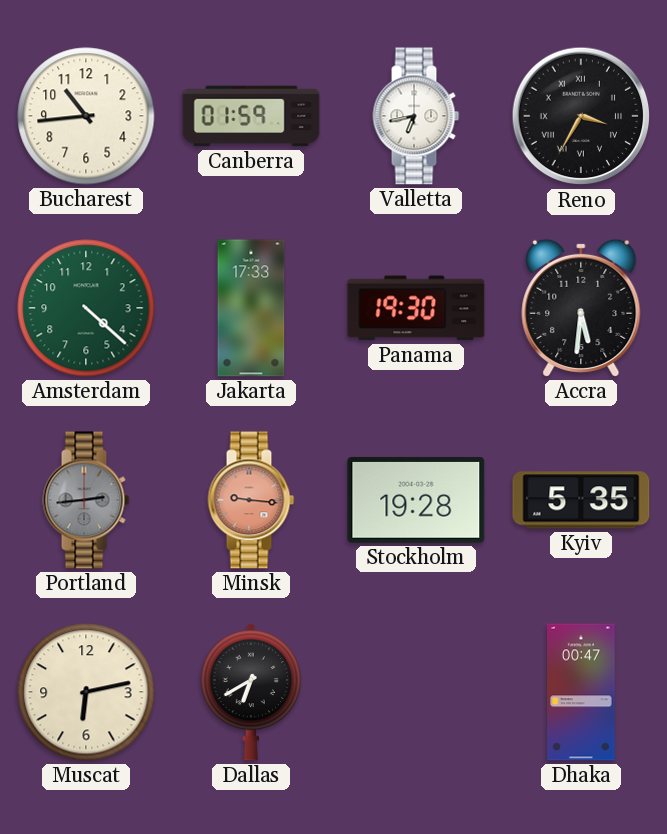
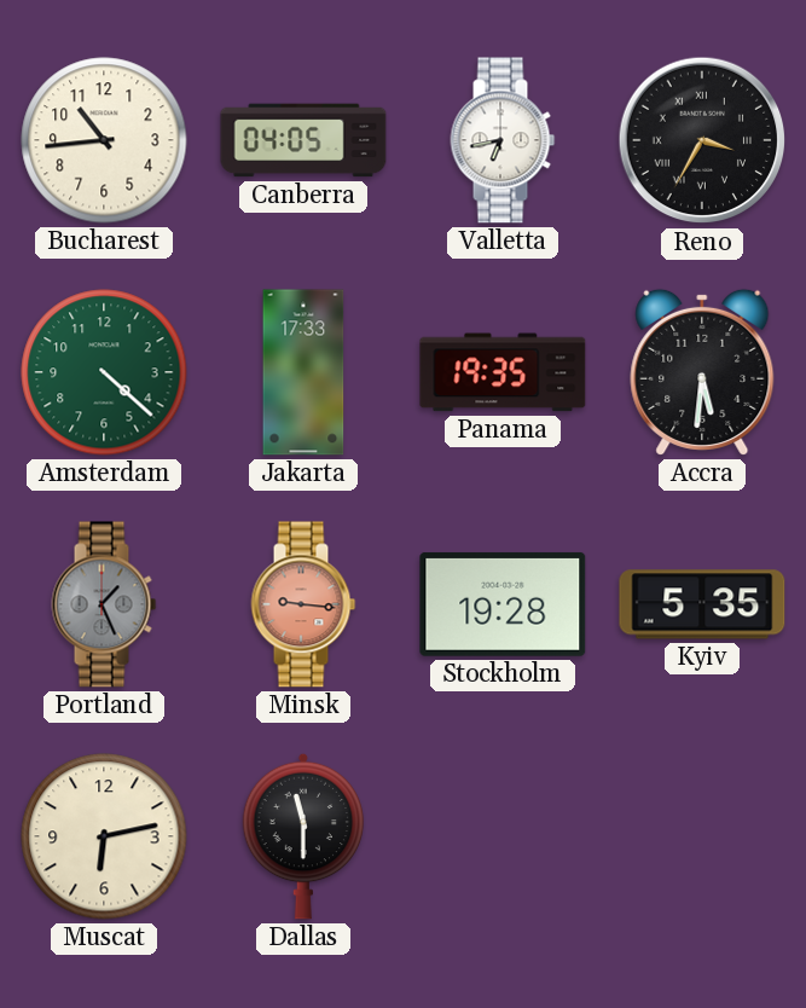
Canberra: 01:59 -> 04:05 (303, 140)
Panama: 19:30 -> 19:35 (503, 372)
Portland: 2:44 -> 1:26 (104, 604)
Dallas: 6:40 -> 11:30 (303, 836)
Dhaka: 00:47 -> none (581, 692)
